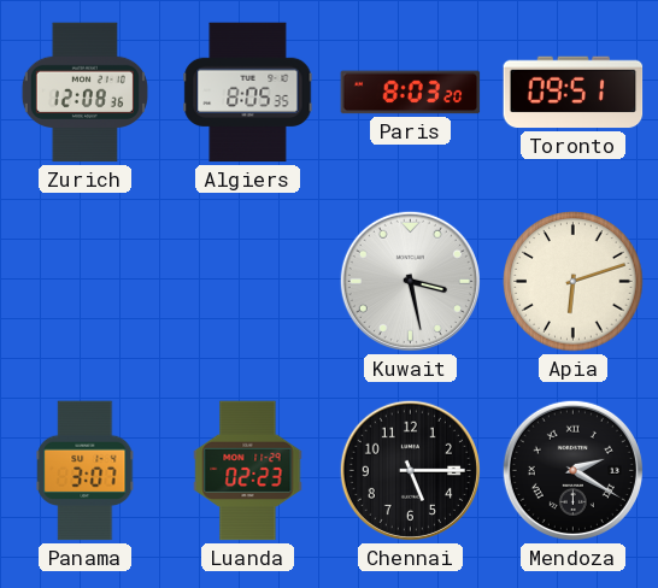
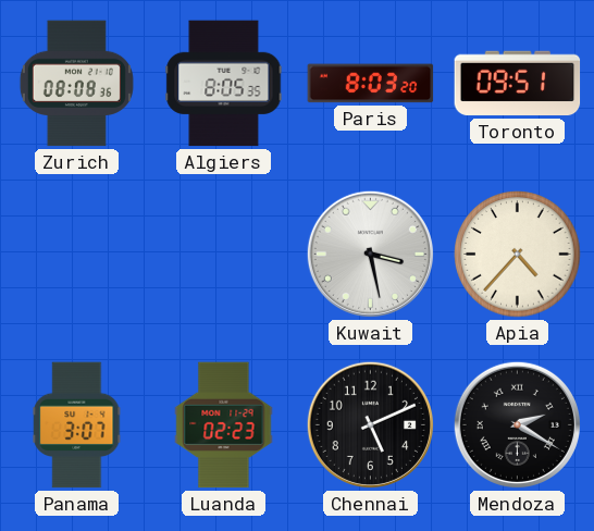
Zurich: 12:08 -> 08:08 (76, 84)
Apia: 6:12 -> 4:37 (518, 255)
Chennai: 5:15 -> 5:11 (370, 424)
